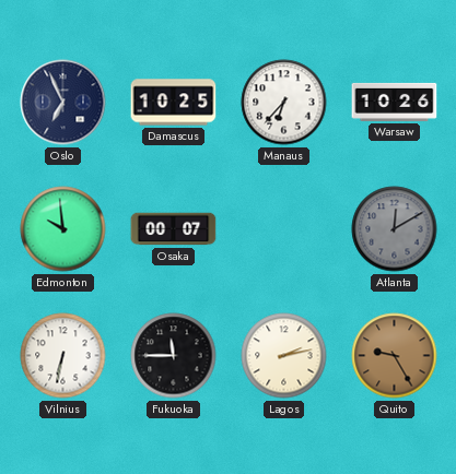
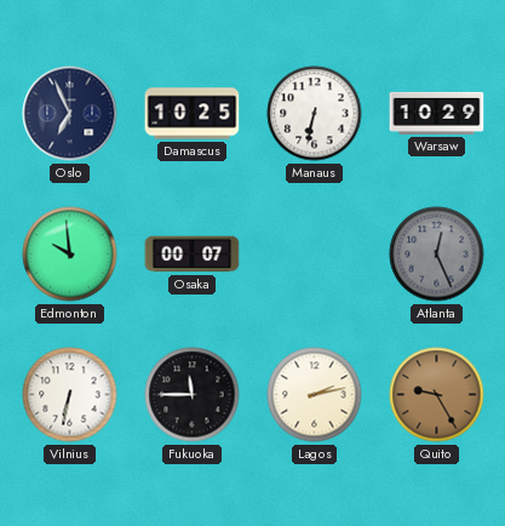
Manaus: 6:37 -> 6:32 (315, 114)
Warsaw: 10:26 -> 10:29 (437, 113)
Atlanta: 12:10 -> 12:26 (437, 255)
